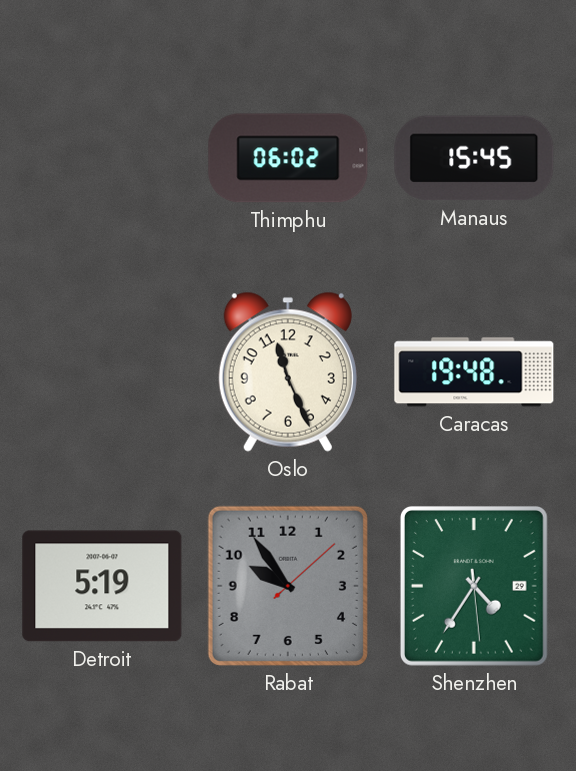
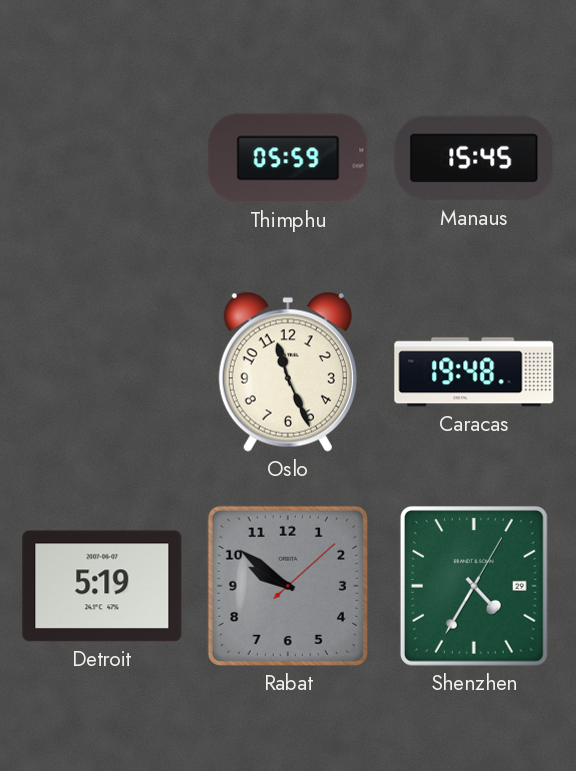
Thimphu: 06:02 -> 05:59 (288, 158)
Rabat: 9:54 -> 9:51 (288, 586)
Shenzhen: 4:35:29 -> 4:35:05 (474, 586)
